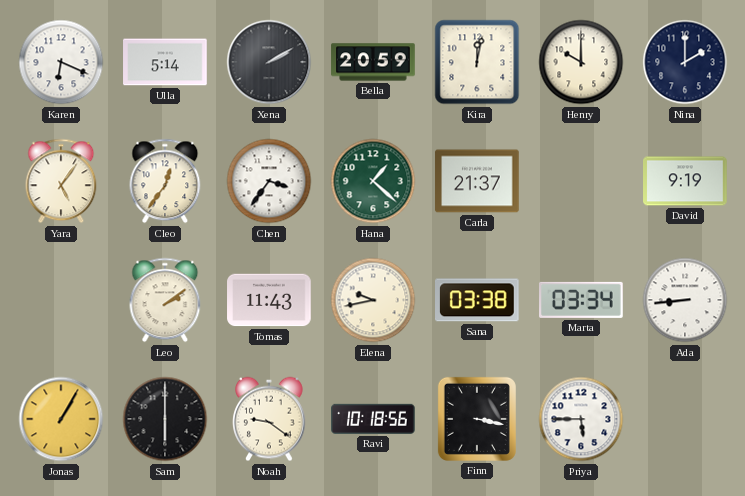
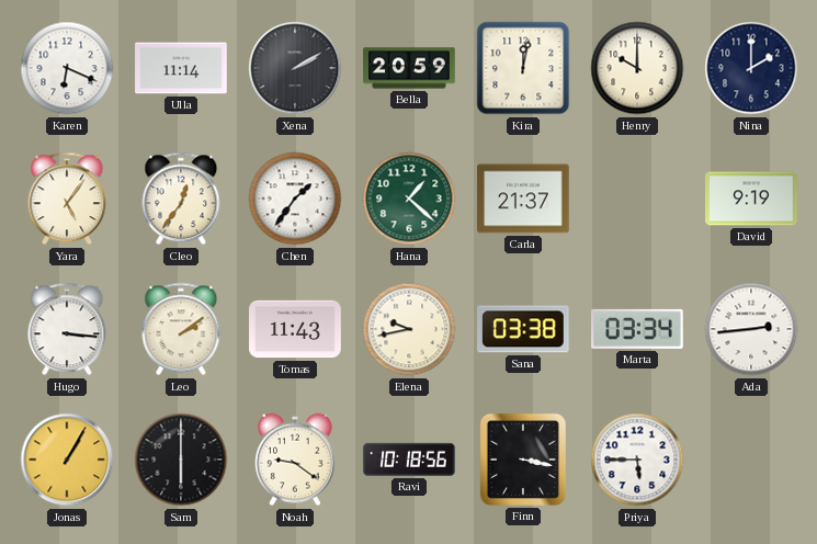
Ulla: 5:14 -> 11:14 (181, 68)
Chen: 3:36 -> 1:36 (295, 199)
Hugo: none -> 3:16 (67, 329)
Ada: 8:44 -> 2:44 (751, 329)
